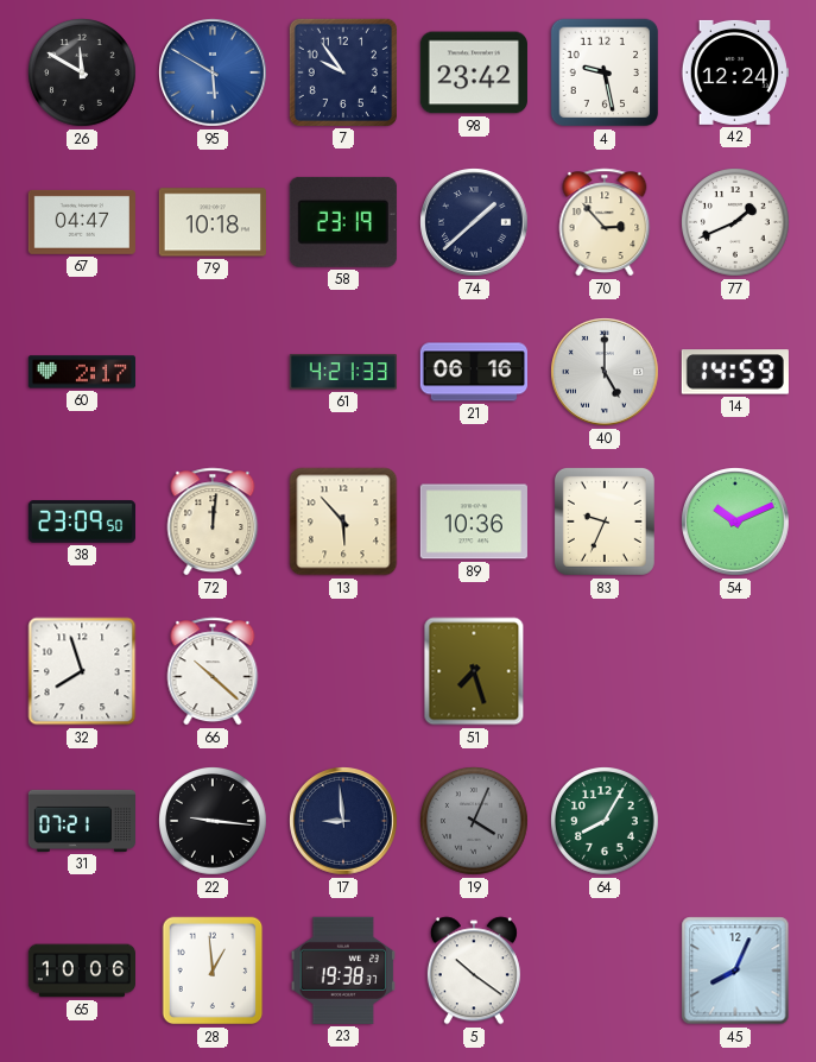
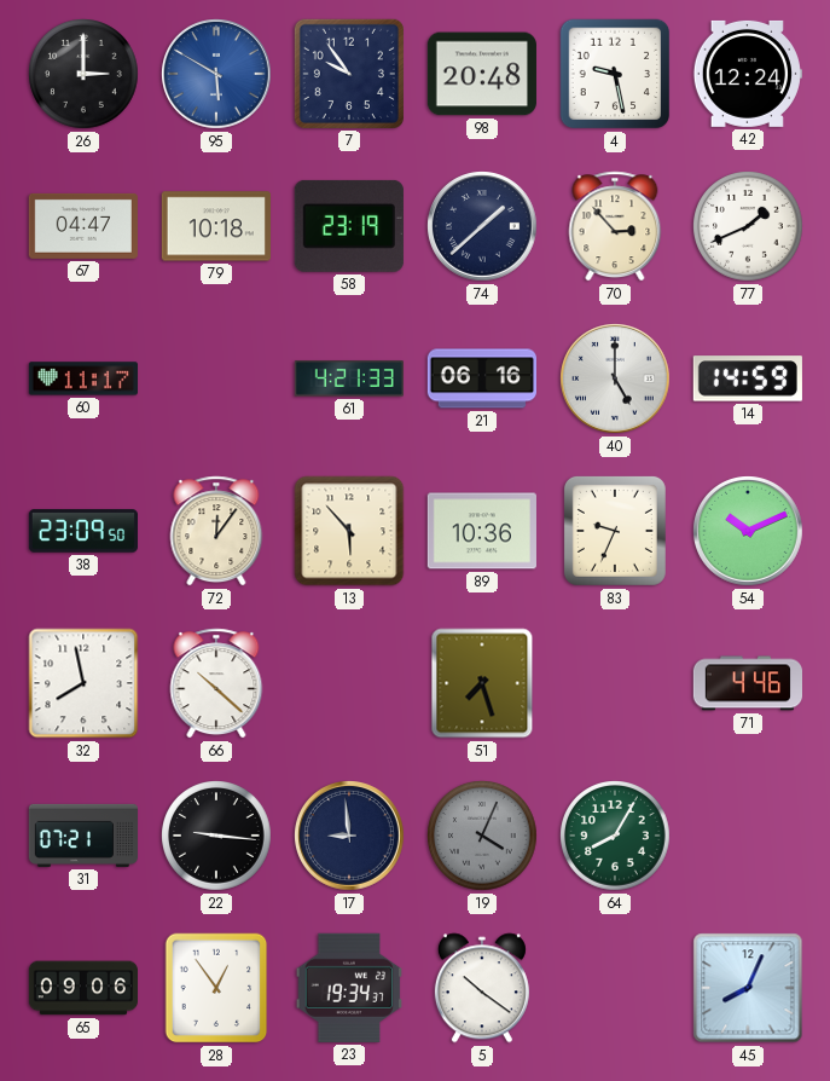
26: 11:50 -> 3:00 (83, 74)
98: 23:42 -> 20:48 (482, 74)
60: 2:17 -> 11:17 (82, 378)
72: 12:01 -> 12:06 (216, 531)
32: 7:57 -> 7:58 (83, 683)
71: none -> 4:46 (747, 683)
65: 10:06 -> 09:06 (82, 988)
28: 12:59 -> 12:54 (216, 988)
23: 19:38 -> 19:34 (348, 988)
